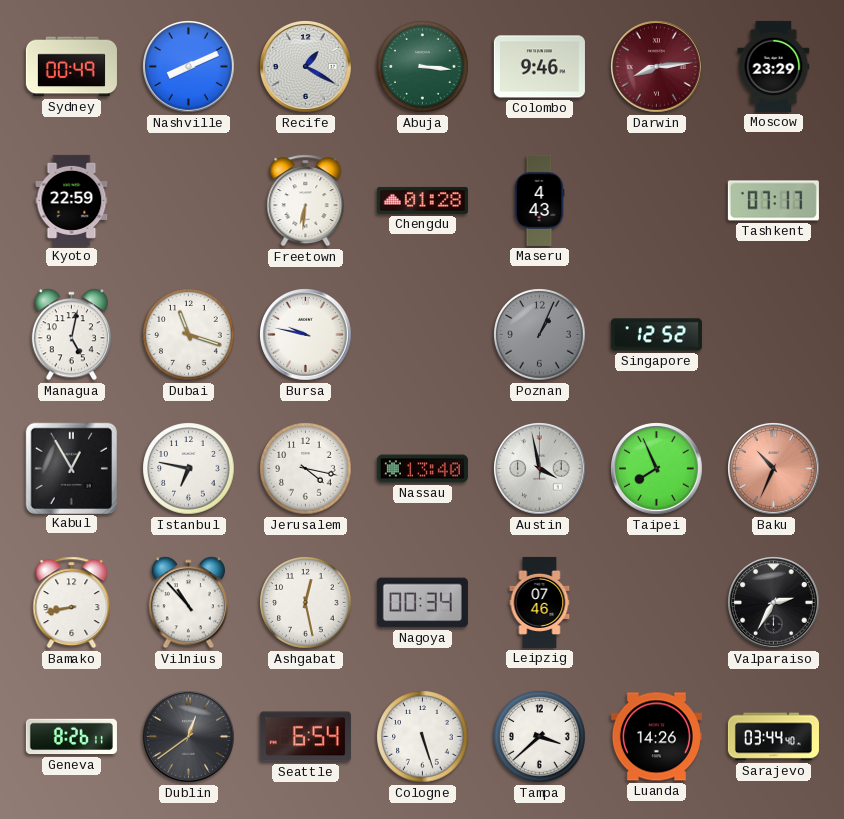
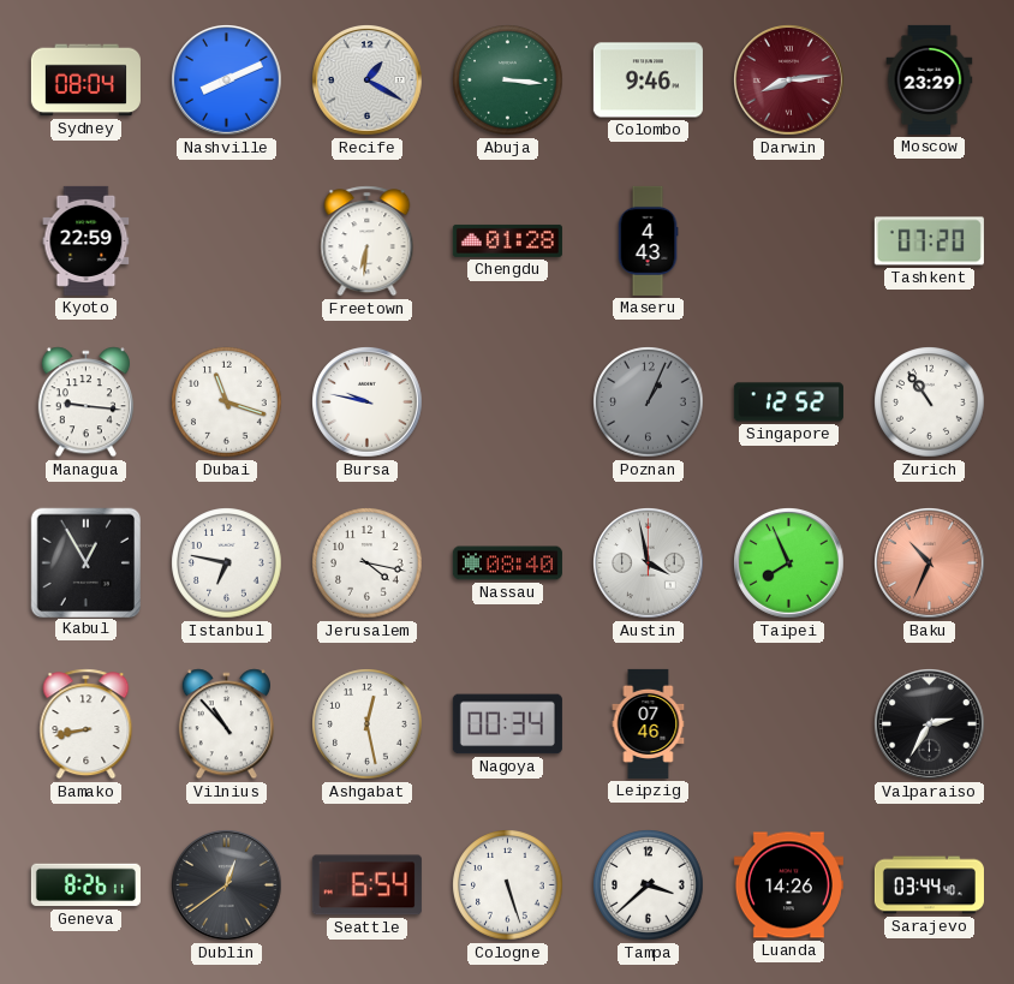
Sydney: 00:49 -> 08:04 (85, 80)
Tashkent: 07:17 -> 07:20 (929, 241)
Managua: 5:02 -> 9:16 (85, 402)
Zurich: none -> 10:54 (930, 402)
Nassau: 13:40 -> 08:40 (507, 563)
